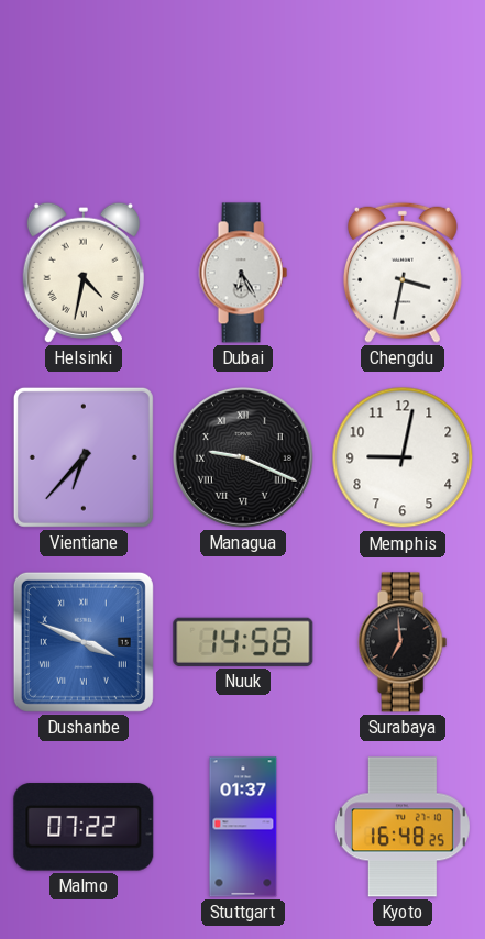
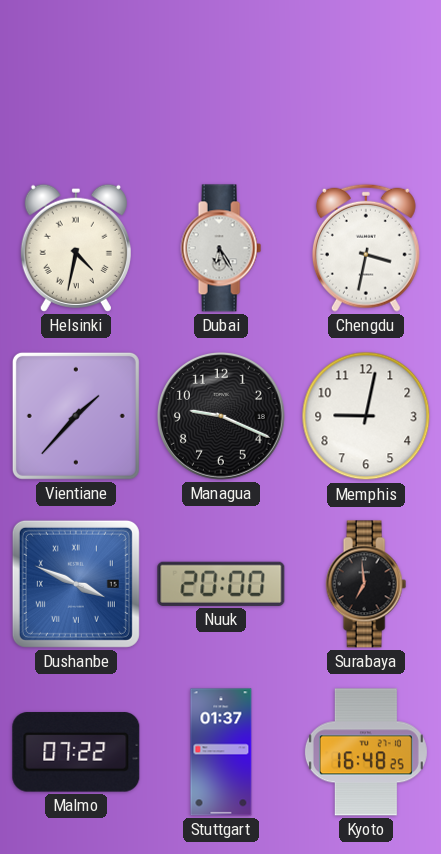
Vientiane: 6:37 -> 1:37 (76, 416)
Managua numerals: Roman -> Arabic (221, 416)
Nuuk: 14:58 -> 20:00 (221, 584)
